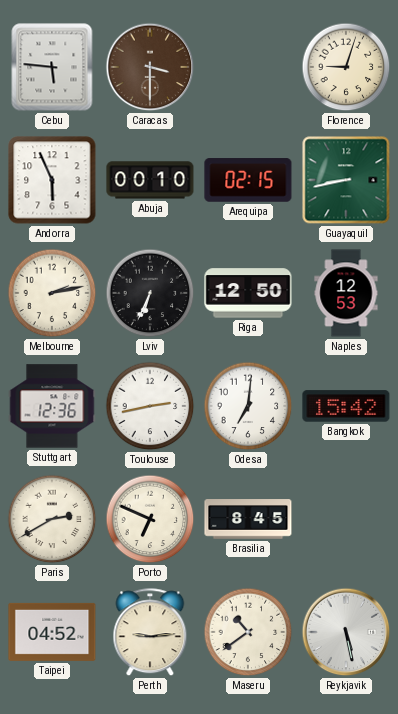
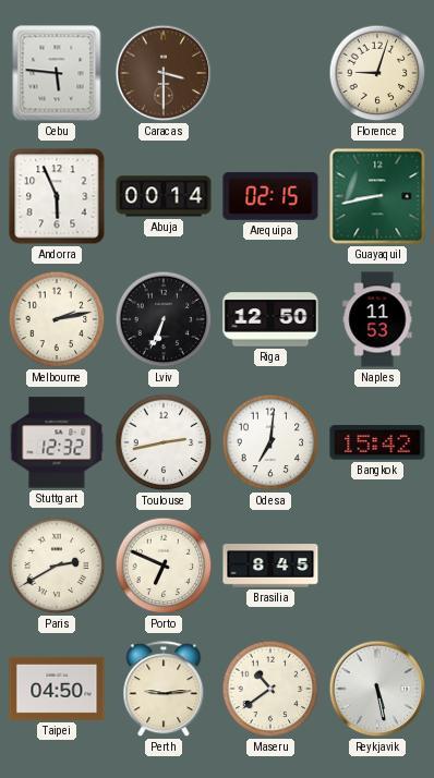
Abuja: 00:10 -> 00:14 (164, 196)
Naples: 12:53 -> 11:53 (377, 319)
Stuttgart: 12:36 -> 12:32 (57, 442)
Taipei: 04:52 -> 04:50 (57, 689)
